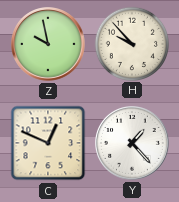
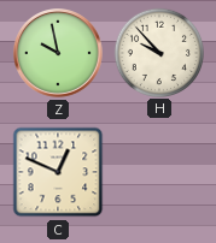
Y: 1:23 -> none (133, 144)
